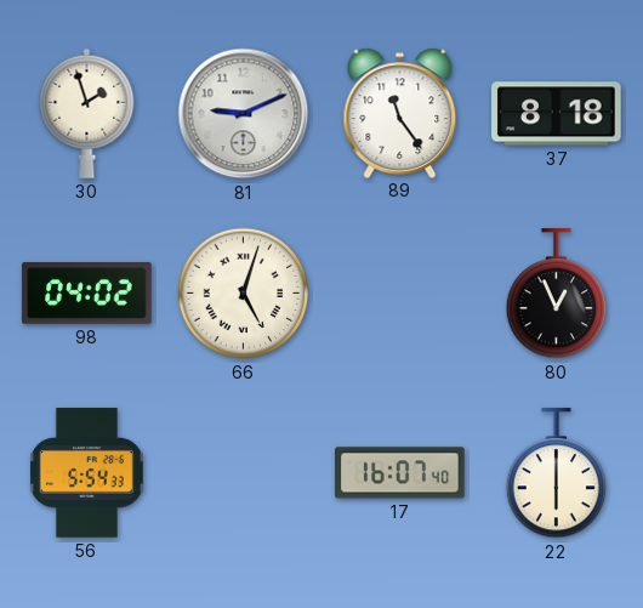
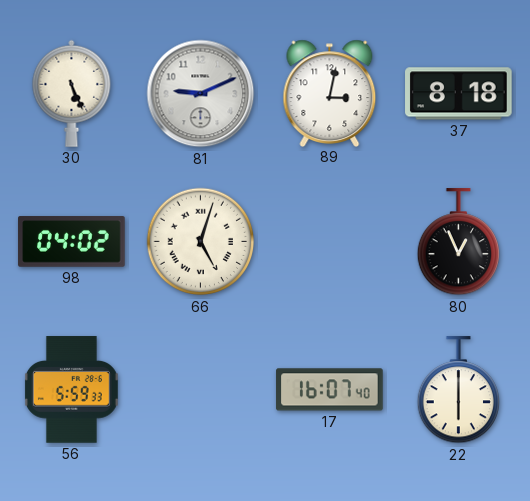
30: 1:57 -> 5:26 (72, 93)
89: 11:24 -> 3:02 (330, 93)
56: 5:54 -> 5:59 (71, 390)
